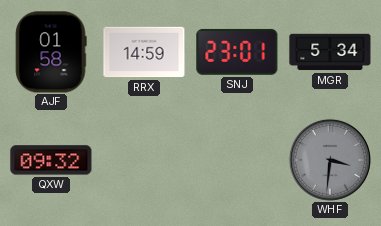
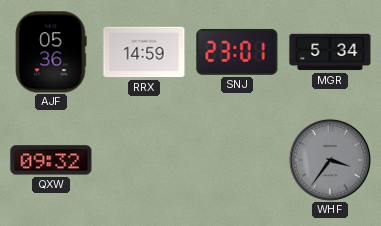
AJF: 01:58 -> 05:36 (51, 52)
WHF: 3:31 -> 3:36 (330, 160)
